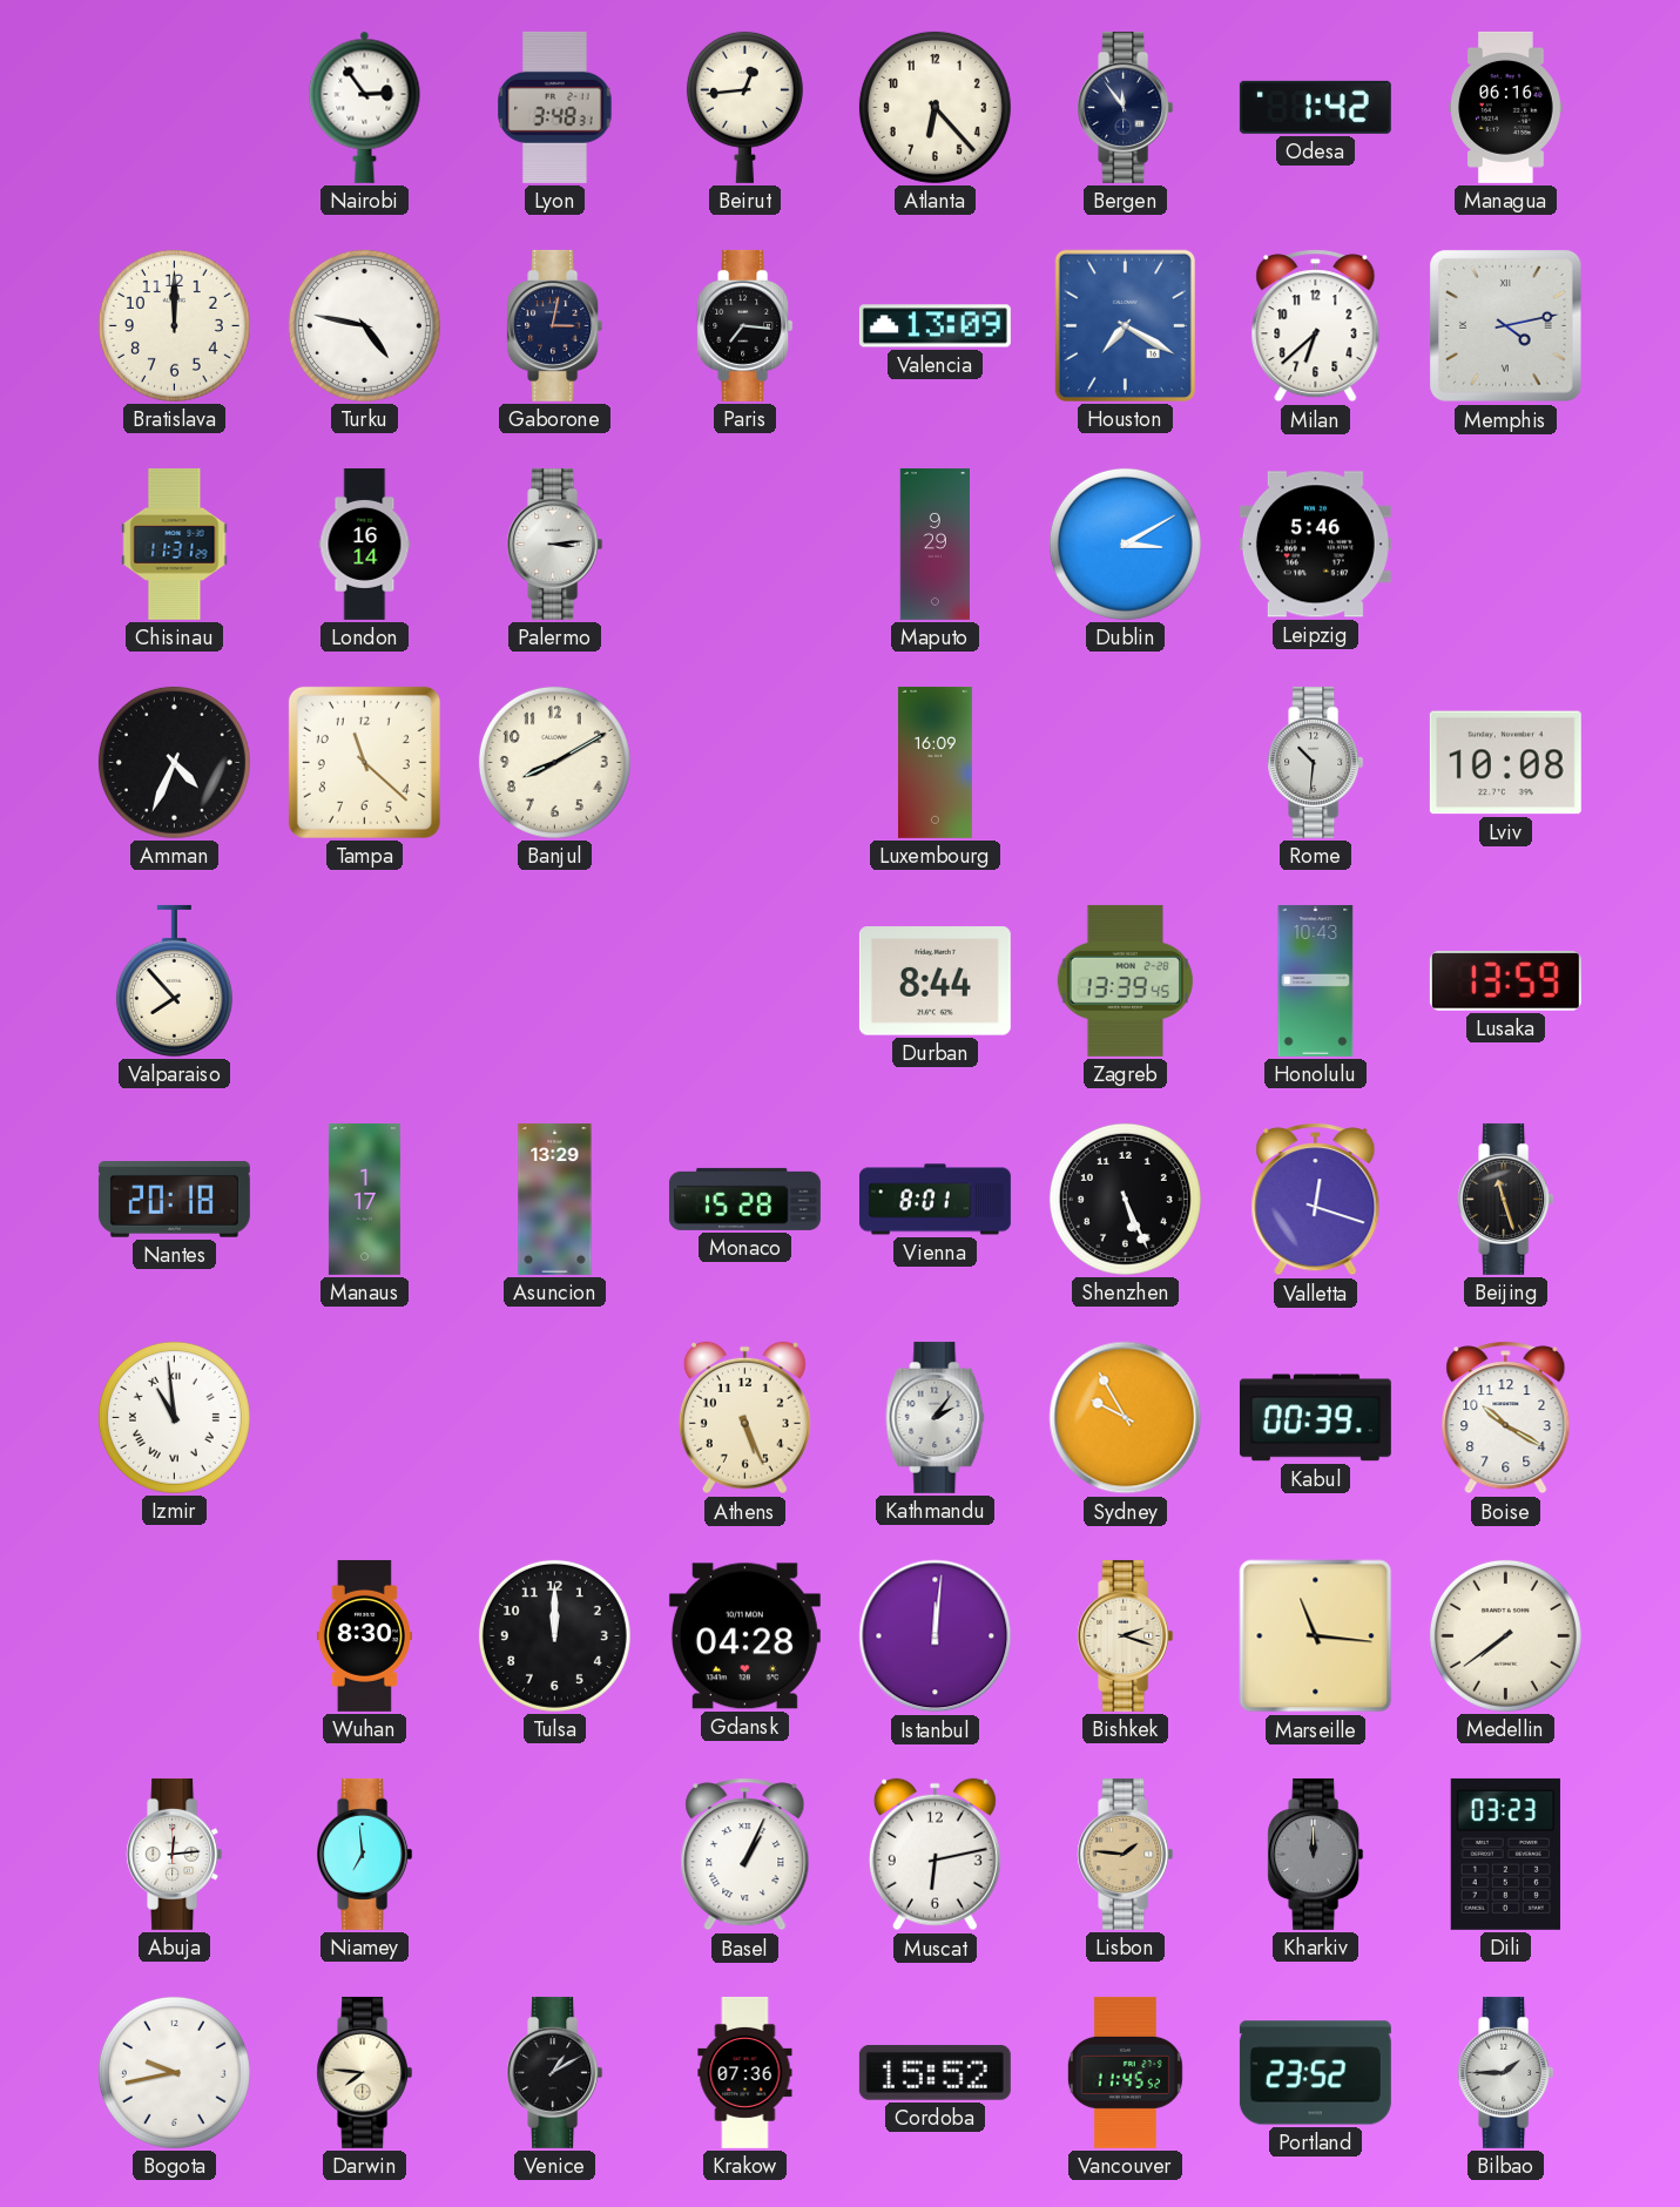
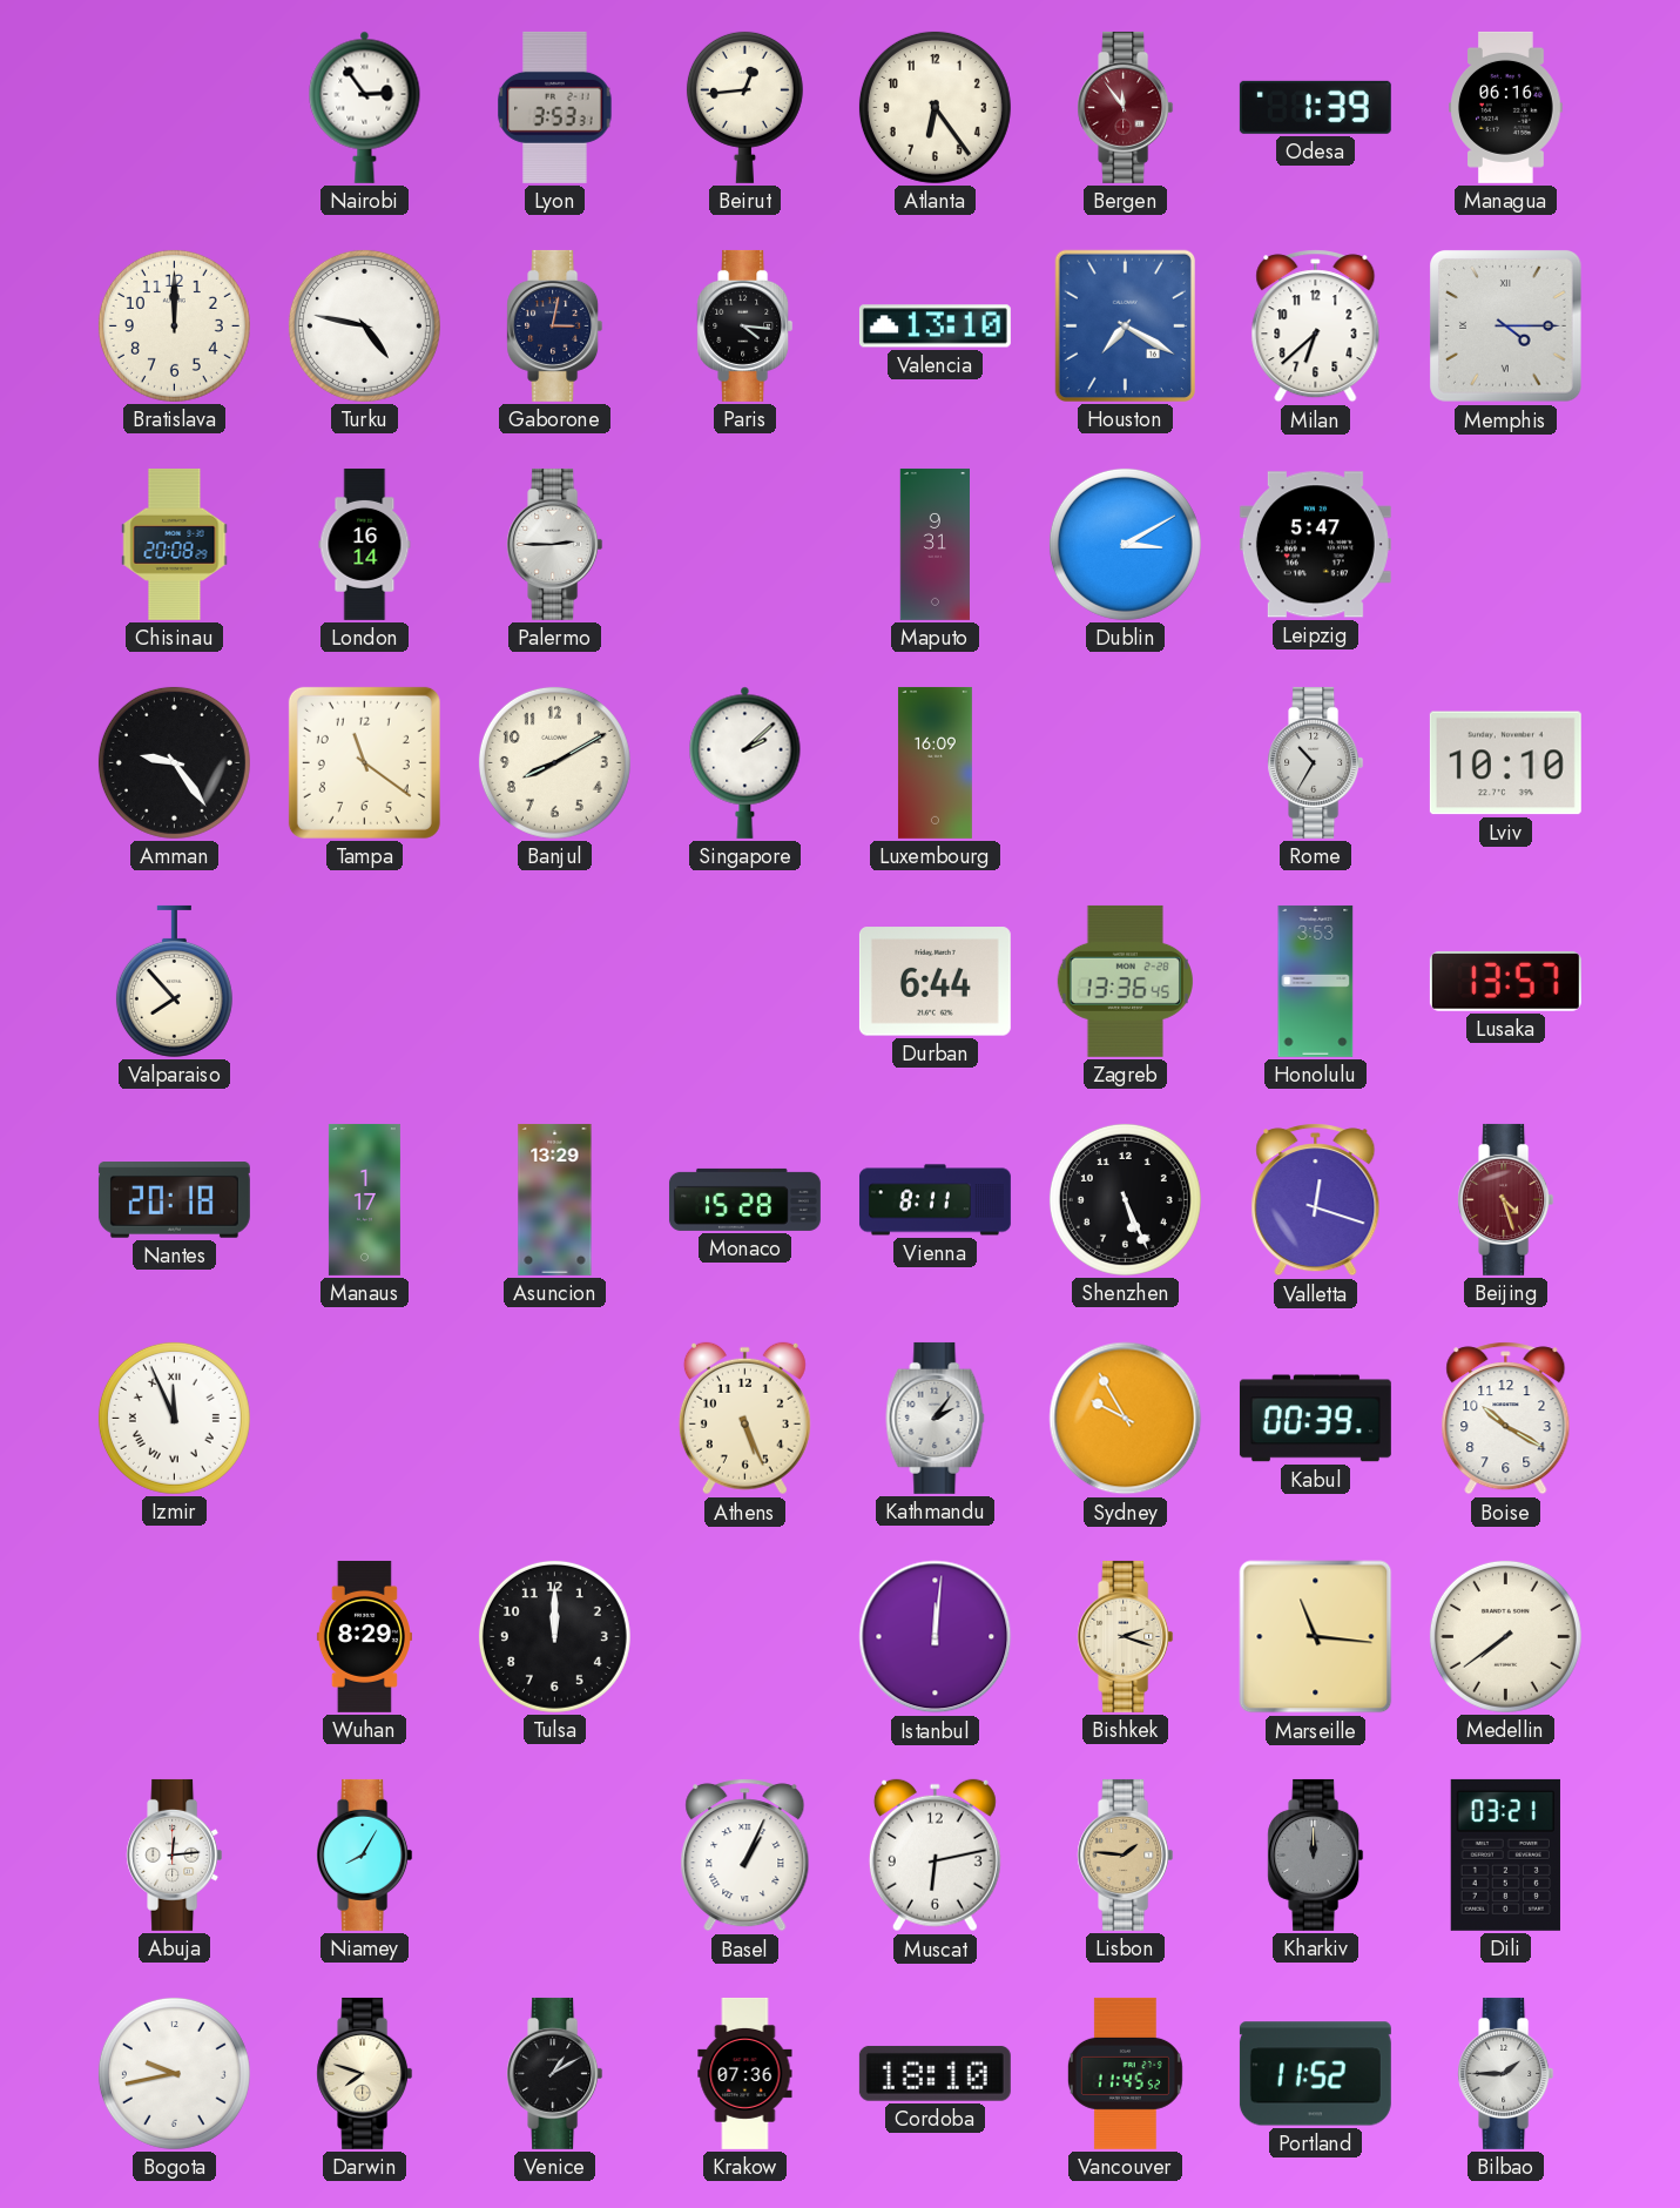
Lyon: 3:48 -> 3:53 (555, 107)
Atlanta: 6:23 -> 6:24 (935, 107)
Bergen dial: navy -> burgundy (1126, 107)
Odesa: 1:42 -> 1:39 (1315, 107)
Paris: 7:16 -> 4:16 (745, 325)
Valencia: 13:09 -> 13:10 (935, 327)
Memphis: 4:13 -> 4:15 (1506, 327)
Chisinau: 11:31 -> 20:08 (175, 544)
Palermo: 3:14 -> 2:45 (555, 544)
Maputo: 9:29 -> 9:31 (935, 544)
Leipzig: 5:46 -> 5:47 (1315, 545)
Amman: 4:34 -> 9:24 (174, 762)
Tampa: 11:22 -> 11:21 (364, 762)
Singapore: none -> 2:08 (745, 762)
Rome: 10:31 -> 10:35 (1316, 762)
Lviv: 10:08 -> 10:10 (1505, 763)
Durban: 8:44 -> 6:44 (935, 982)
Zagreb: 13:39 -> 13:36 (1125, 981)
Honolulu: 10:43 -> 3:53 (1316, 981)
Lusaka: 13:59 -> 13:57 (1505, 982)
Vienna: 8:01 -> 8:11 (935, 1200)
Beijing: 11:27 -> 4:27 (1506, 1199)
Beijing dial: black -> burgundy (1506, 1199)
Izmir: 10:59 -> 11:56 (174, 1418)
Wuhan: 8:30 -> 8:29 (364, 1636)
Gdansk: 04:28 -> none (744, 1636)
Niamey: 6:59 -> 8:05 (365, 1854)
Dili: 03:23 -> 03:21 (1505, 1854)
Darwin: 7:46 -> 7:48 (365, 2073)
Cordoba: 15:52 -> 18:10 (935, 2073)
Portland: 23:52 -> 11:52 (1315, 2074)
